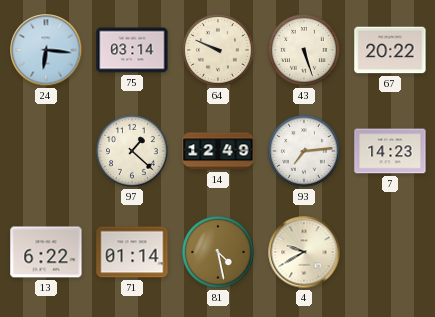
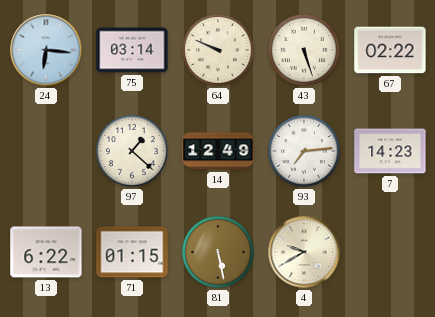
67: 20:22 -> 02:22 (390, 50)
71: 01:14 -> 01:15 (132, 252)
81: 4:28 -> 5:28 (219, 253)
